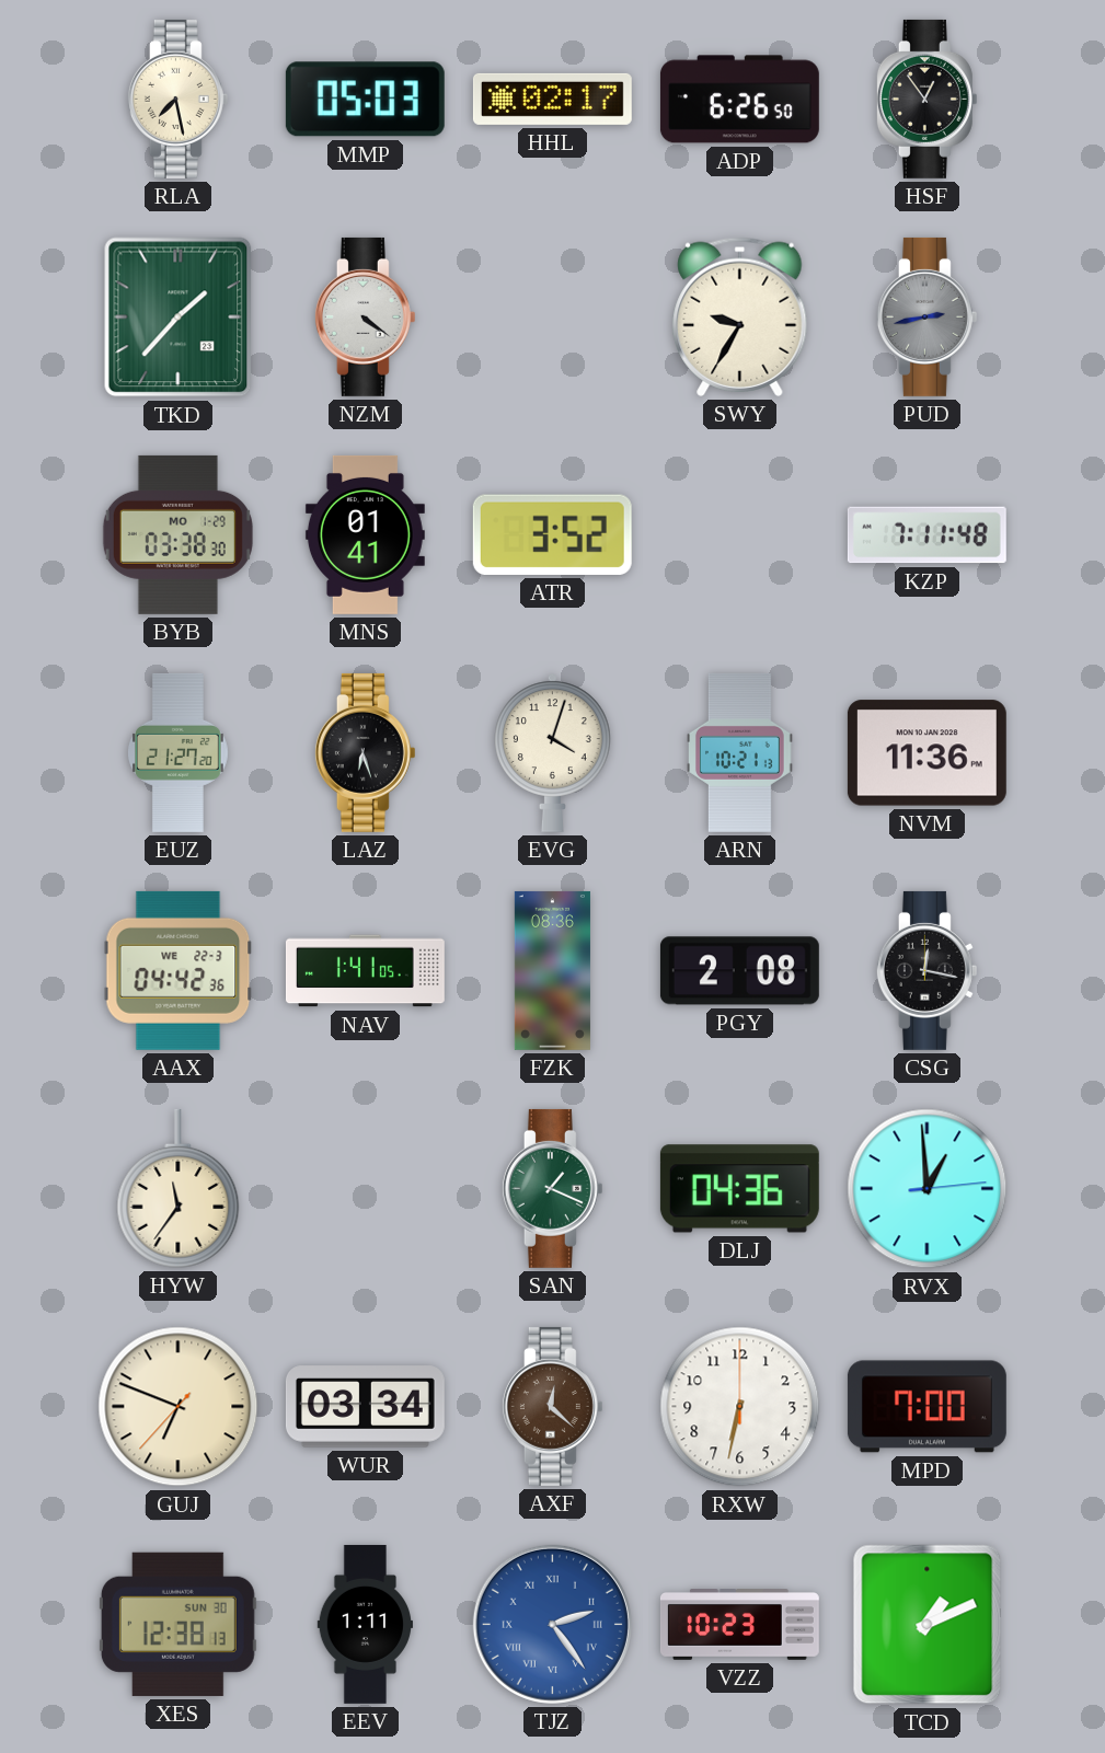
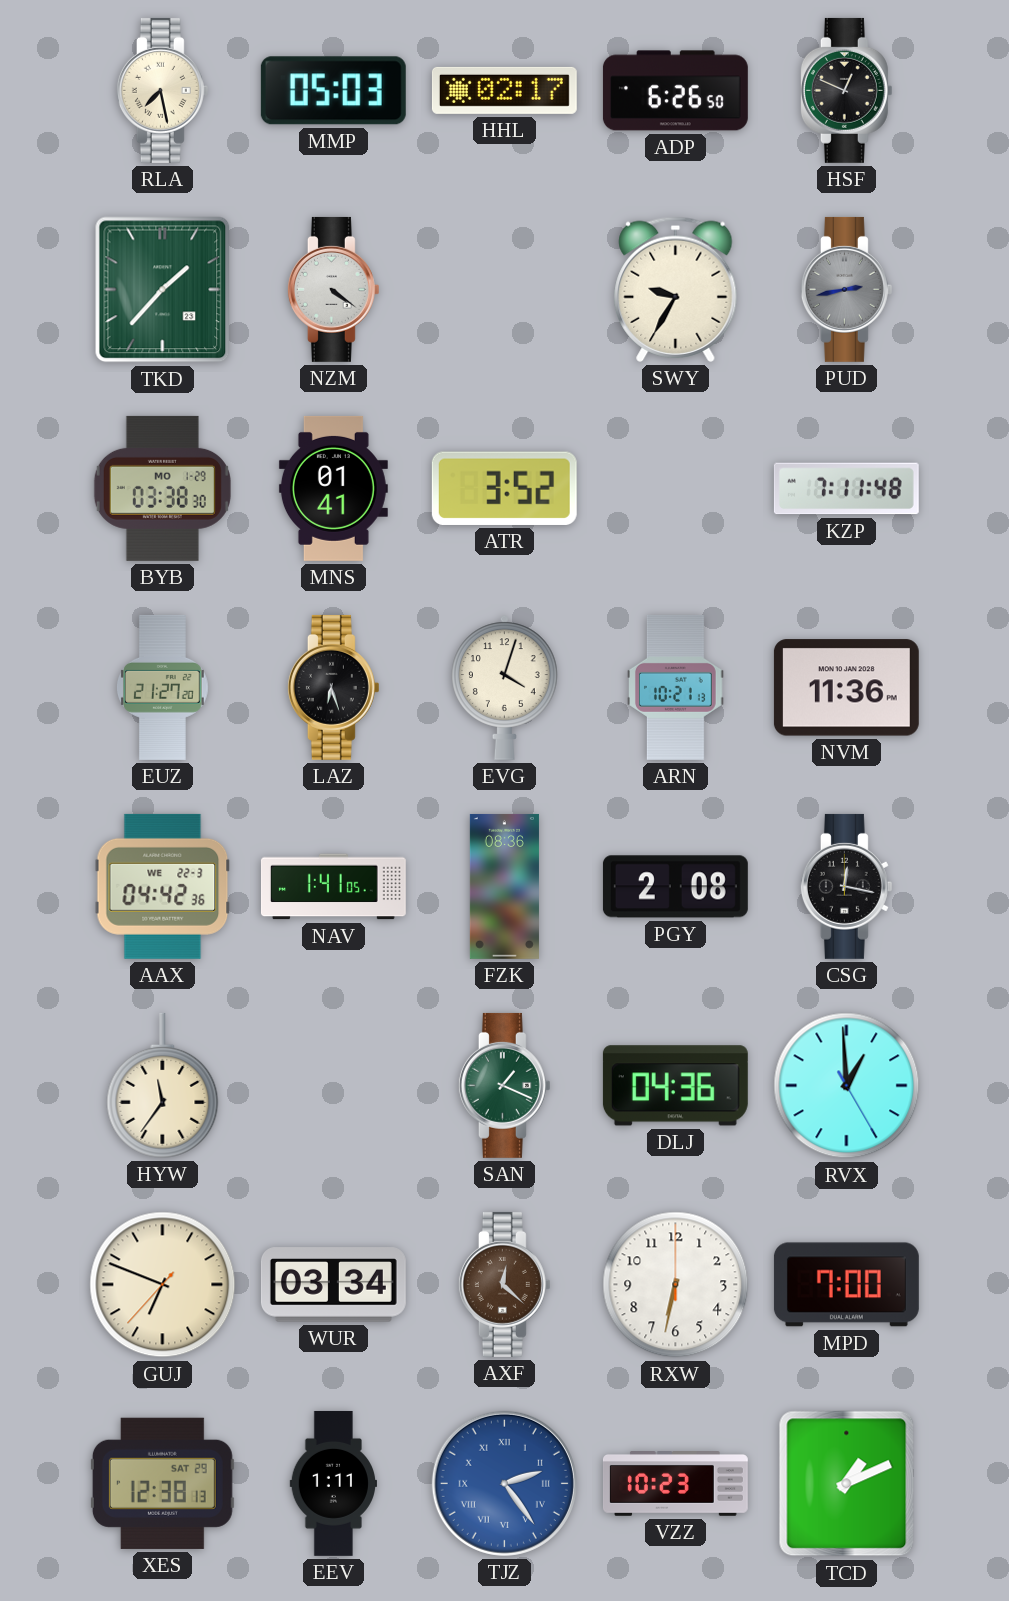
HSF: 12:54 -> 12:49 (846, 90)
RVX: 12:59:14 -> 12:59:25 (847, 1086)
XES date: SUN 30 -> SAT 29 (162, 1483)
